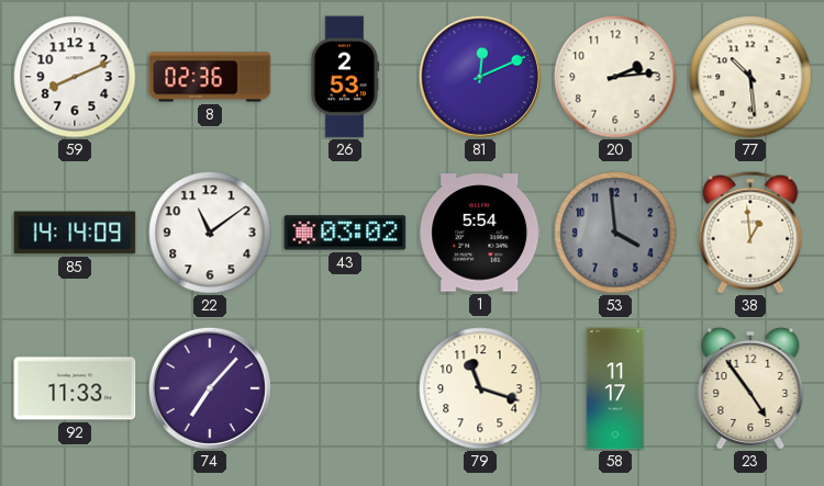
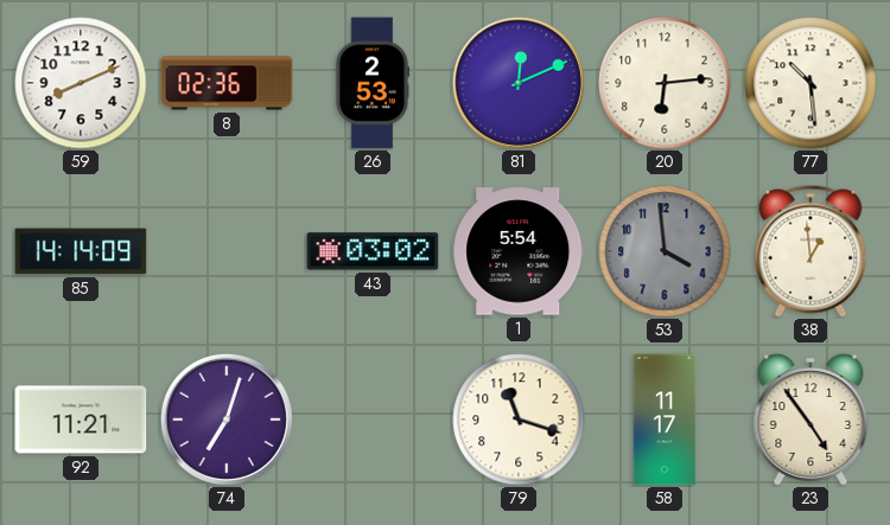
20: 2:14 -> 6:14 (665, 83)
22: 11:09 -> none (210, 233)
92: 11:33 -> 11:21 (81, 420)
74: 7:07 -> 7:03 (227, 420)
